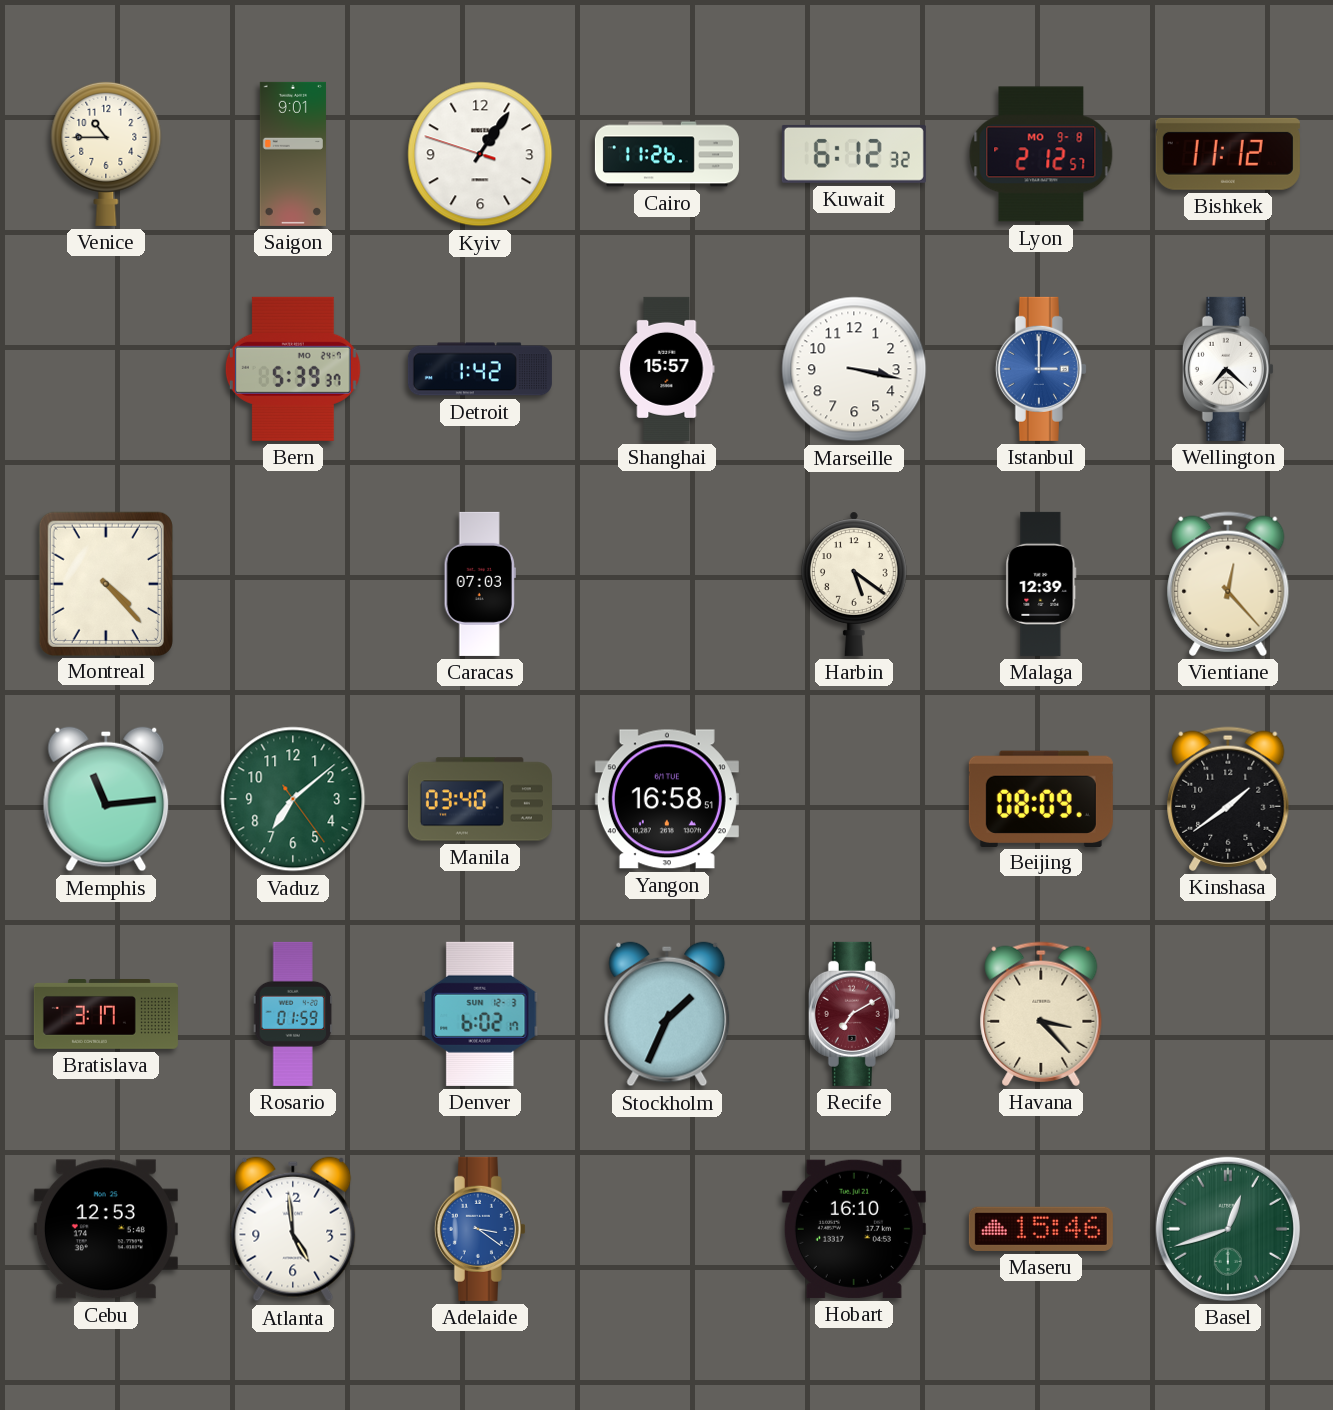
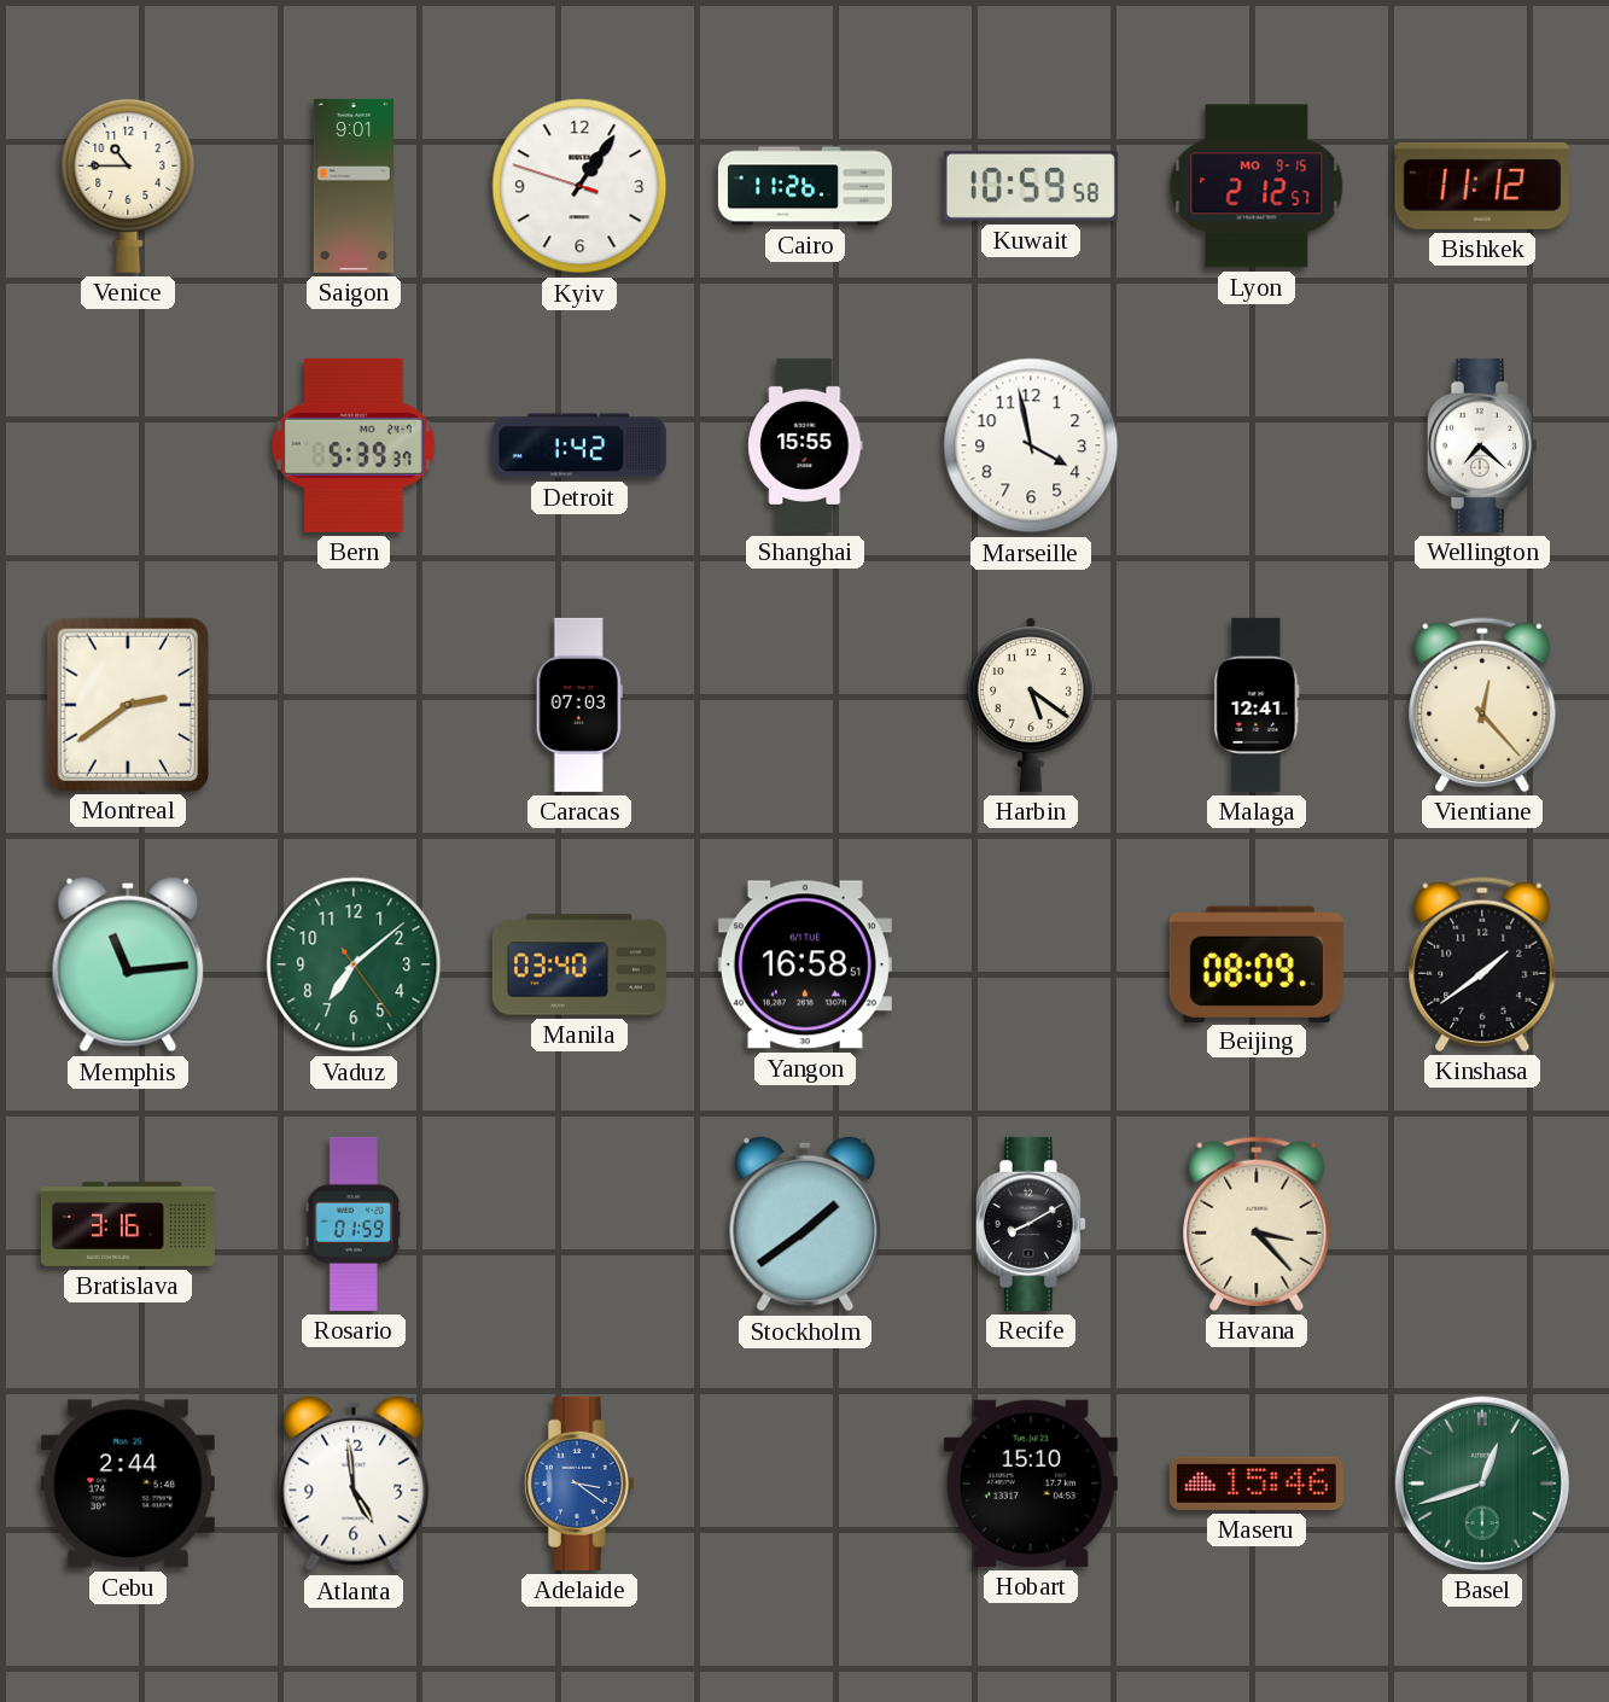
Kuwait: 6:12 -> 10:59 (1031, 186)
Lyon date: MO 9-8 -> MO 9-15 (1257, 186)
Shanghai: 15:57 -> 15:55 (805, 445)
Marseille: 3:17 -> 3:58 (1031, 445)
Istanbul: 3:00 -> none (1041, 369)
Montreal: 4:23 -> 2:39 (128, 704)
Malaga: 12:39 -> 12:41 (1257, 705)
Bratislava: 3:17 -> 3:16 (128, 1225)
Denver: 6:02 -> none (480, 1014)
Stockholm: 1:34 -> 1:39 (805, 1224)
Recife: 7:10 -> 8:10 (1031, 1224)
Recife dial: burgundy -> black (1031, 1224)
Cebu: 12:53 -> 2:44 (128, 1484)
Hobart: 16:10 -> 15:10 (1031, 1484)
